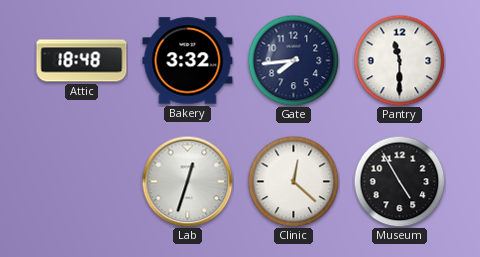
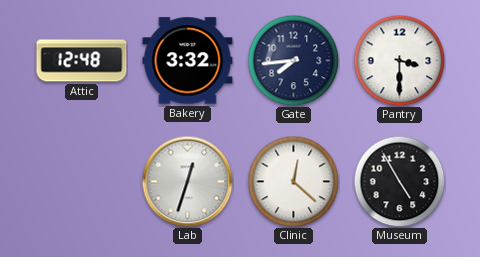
Attic: 18:48 -> 12:48 (82, 61)
Pantry: 11:30 -> 3:30 (399, 60)
